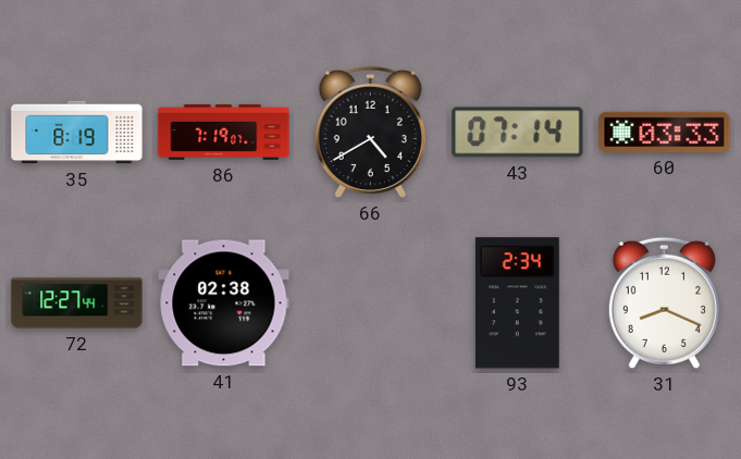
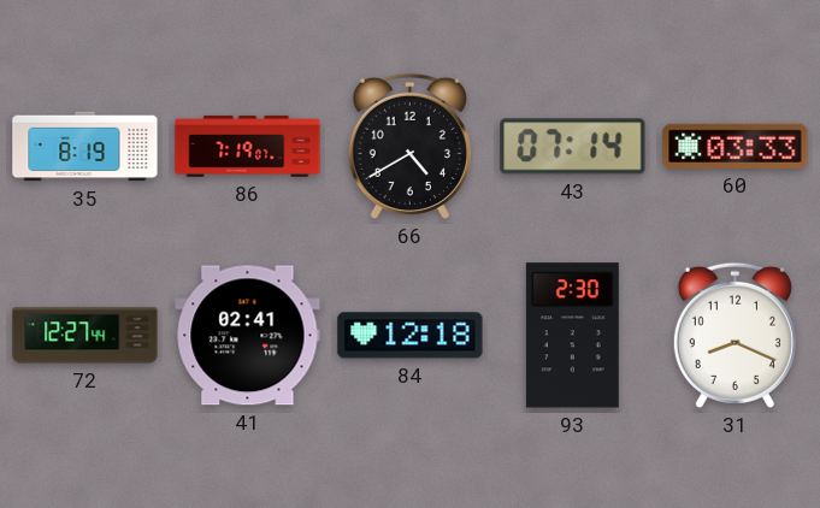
41: 02:38 -> 02:41 (248, 336)
84: none -> 12:18 (411, 336)
93: 2:34 -> 2:30 (572, 336)
